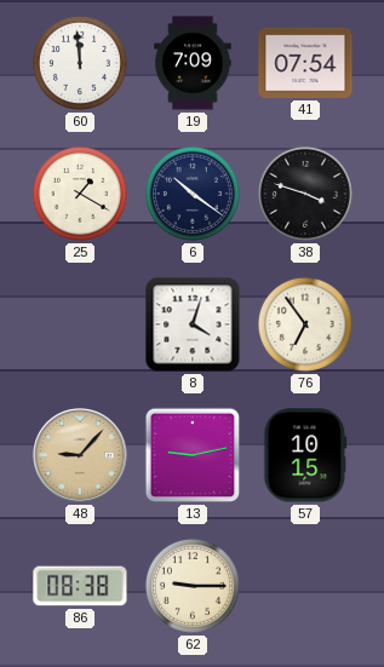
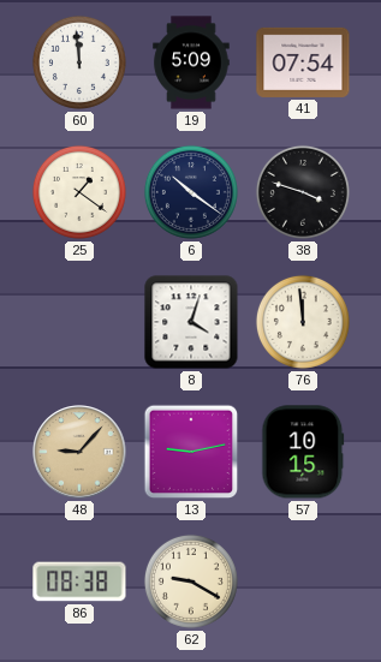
19: 7:09 -> 5:09 (191, 62)
25: 1:20 -> 1:21 (79, 192)
76: 6:54 -> 11:59 (303, 322)
62: 9:15 -> 9:20 (191, 582)
